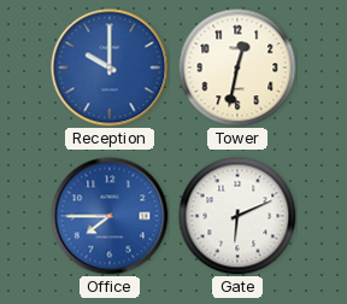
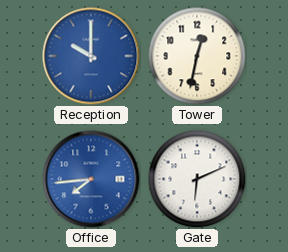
Office: 7:45 -> 7:44 (91, 179)
